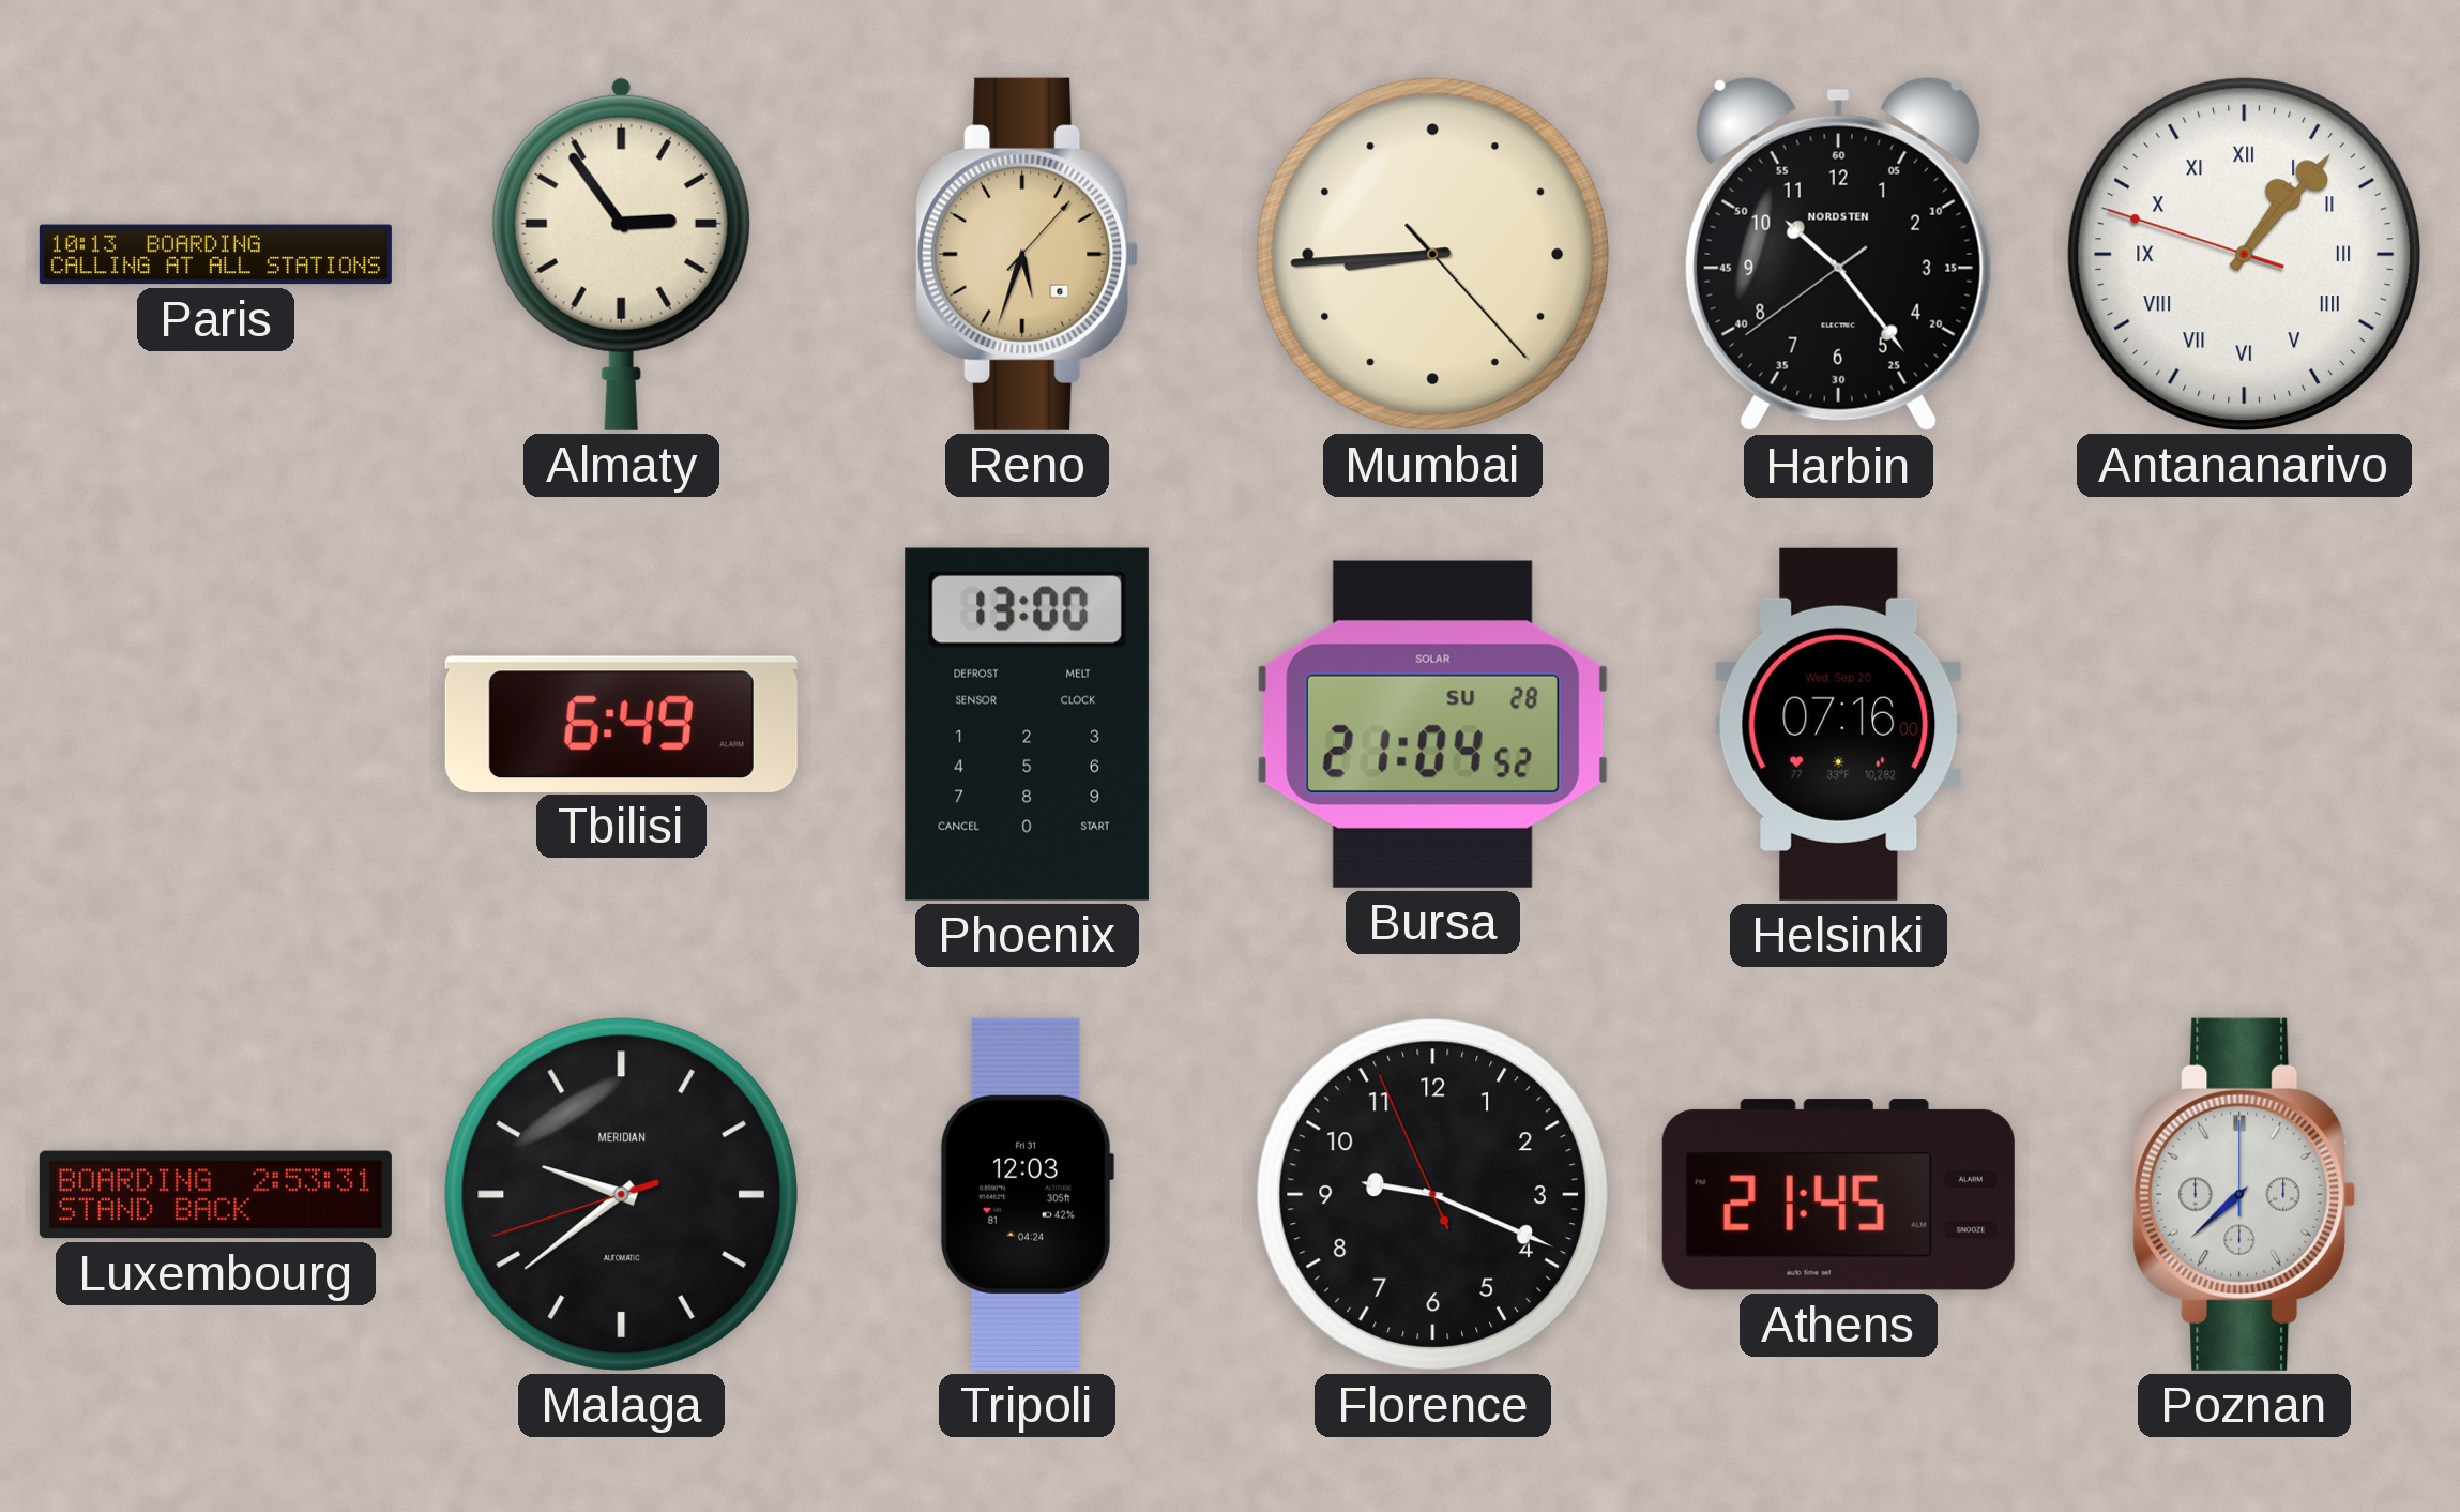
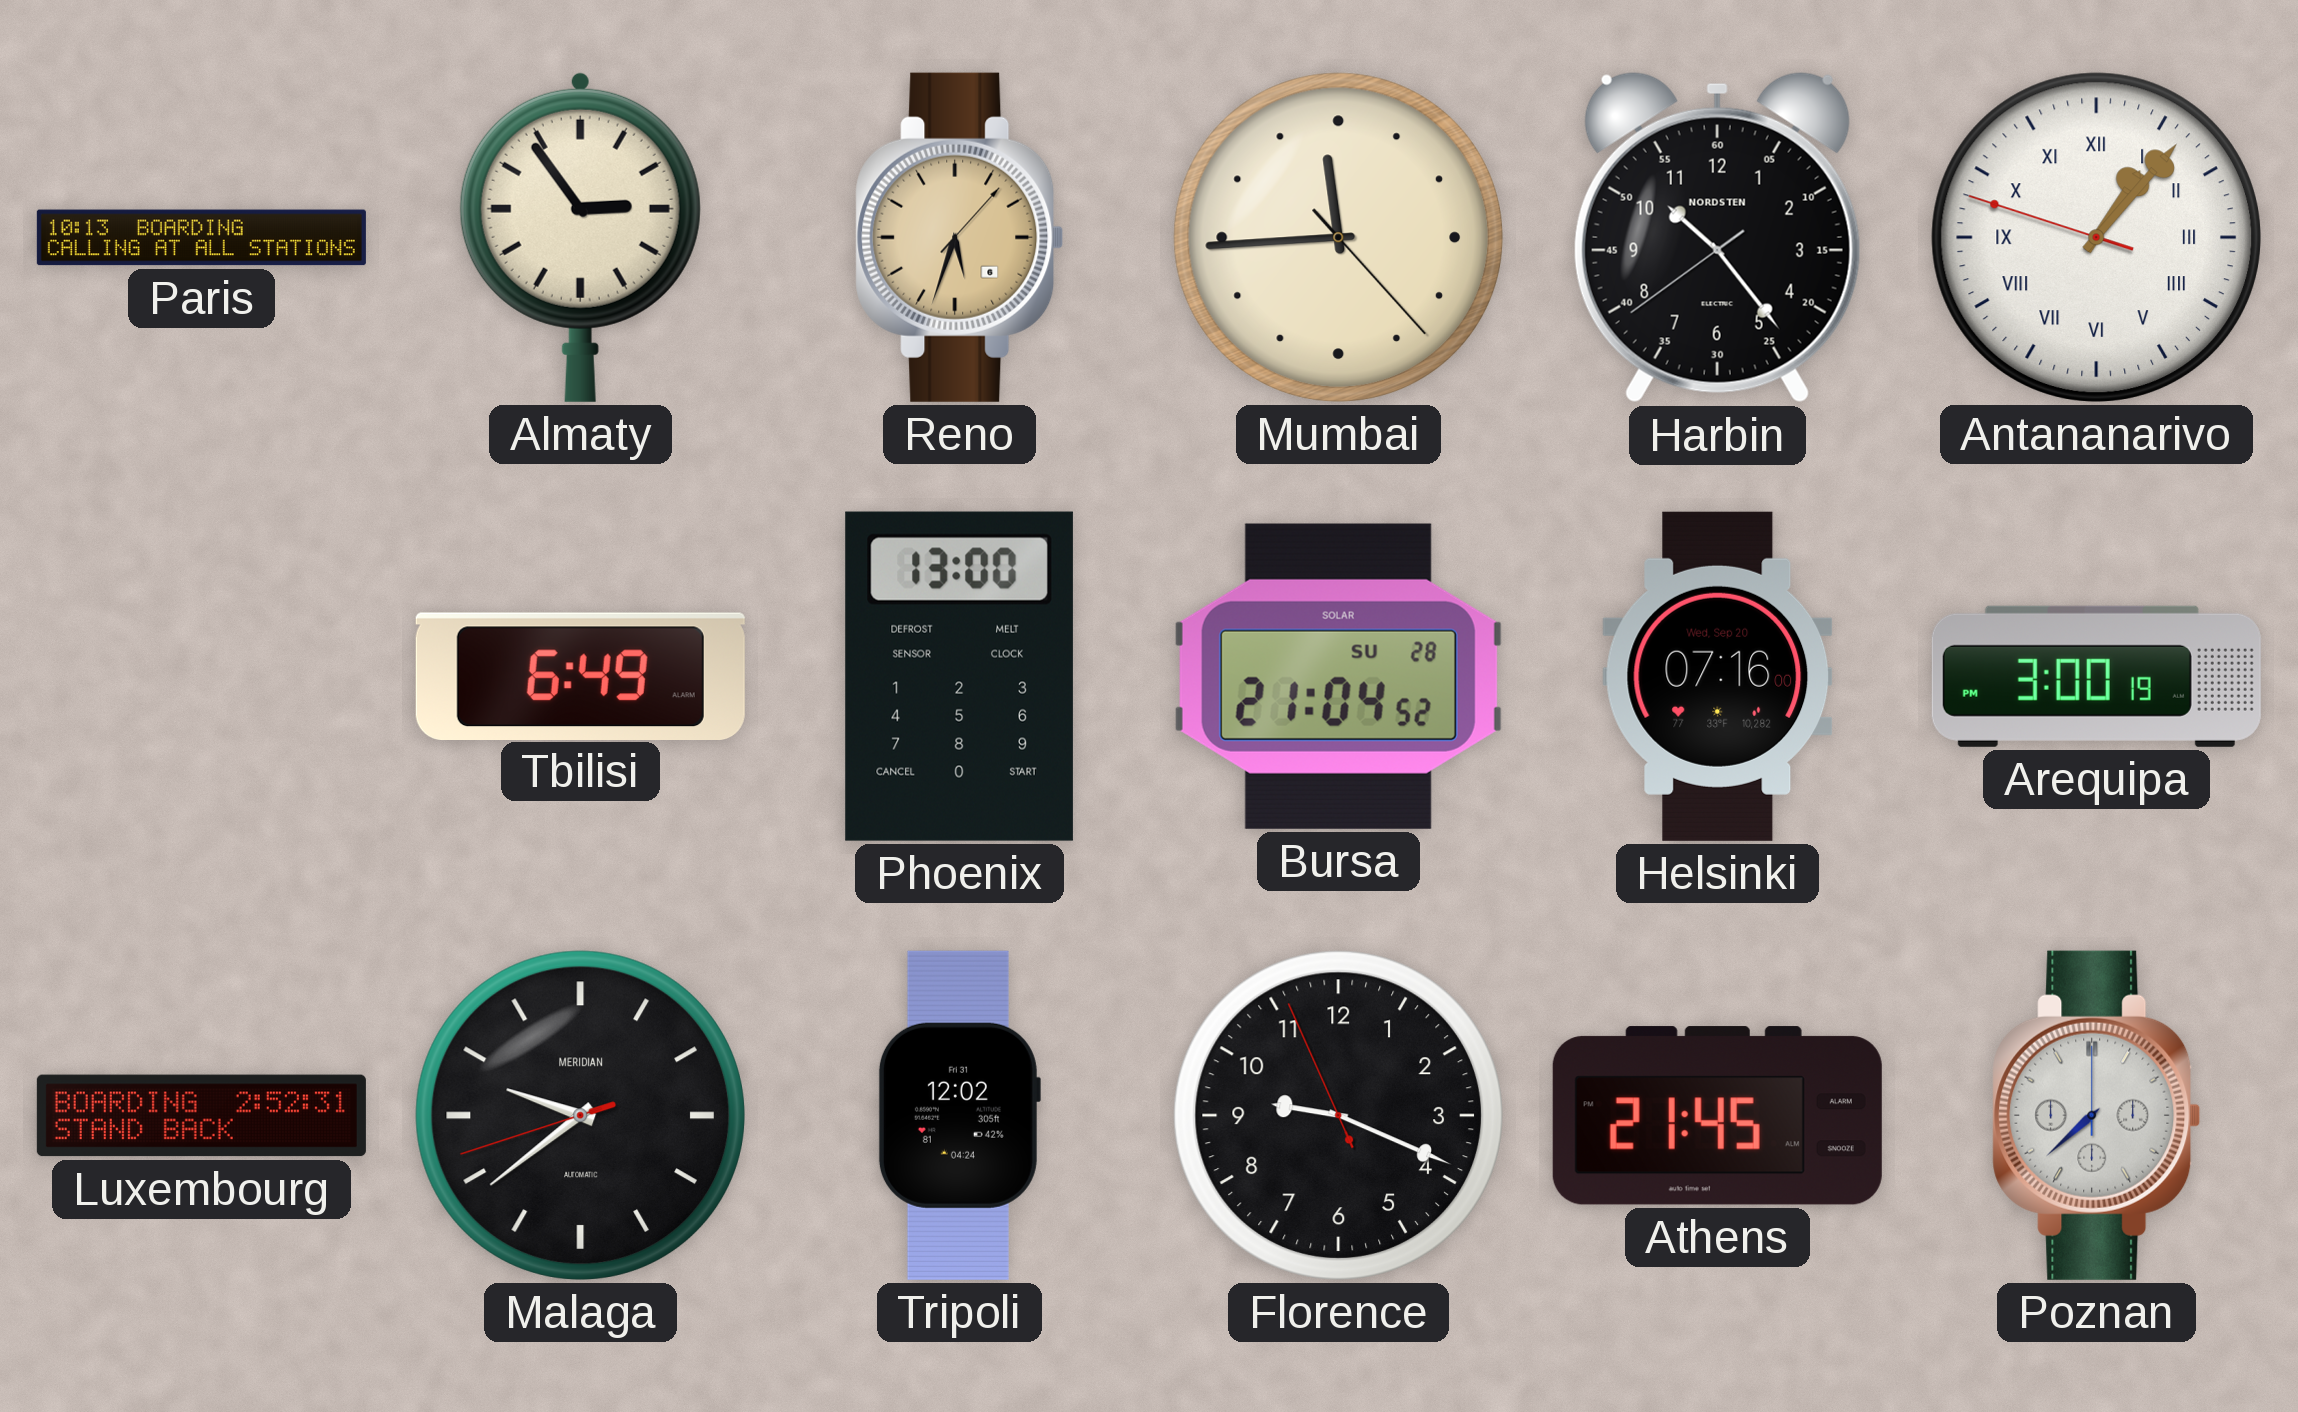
Mumbai: 8:44 -> 11:44 (1338, 237)
Arequipa: none -> 3:00 (2096, 676)
Luxembourg: 2:53 -> 2:52 (201, 1116)
Tripoli: 12:03 -> 12:02 (959, 1115)
